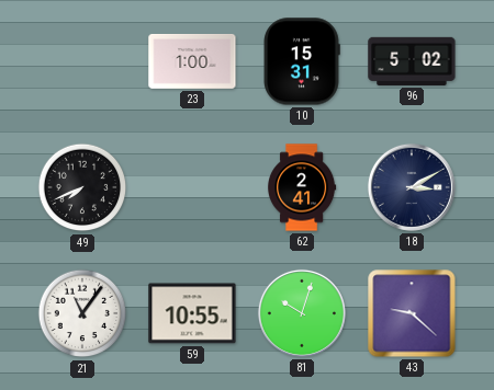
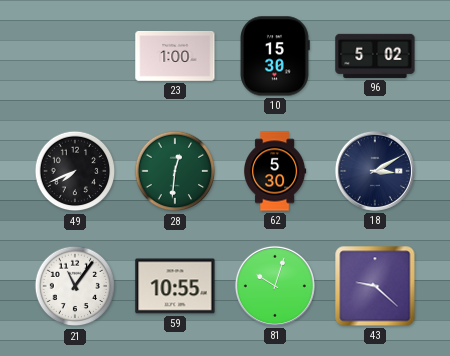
10: 15:31 -> 15:30 (275, 56)
28: none -> 12:31 (175, 171)
62: 2:41 -> 5:30 (276, 171)
